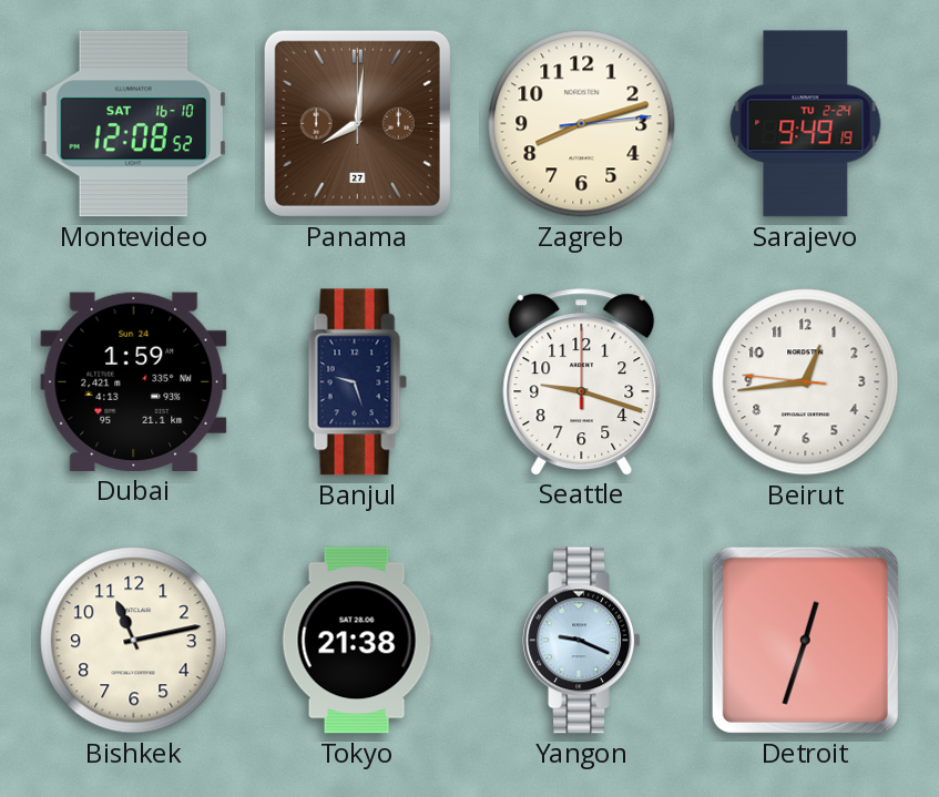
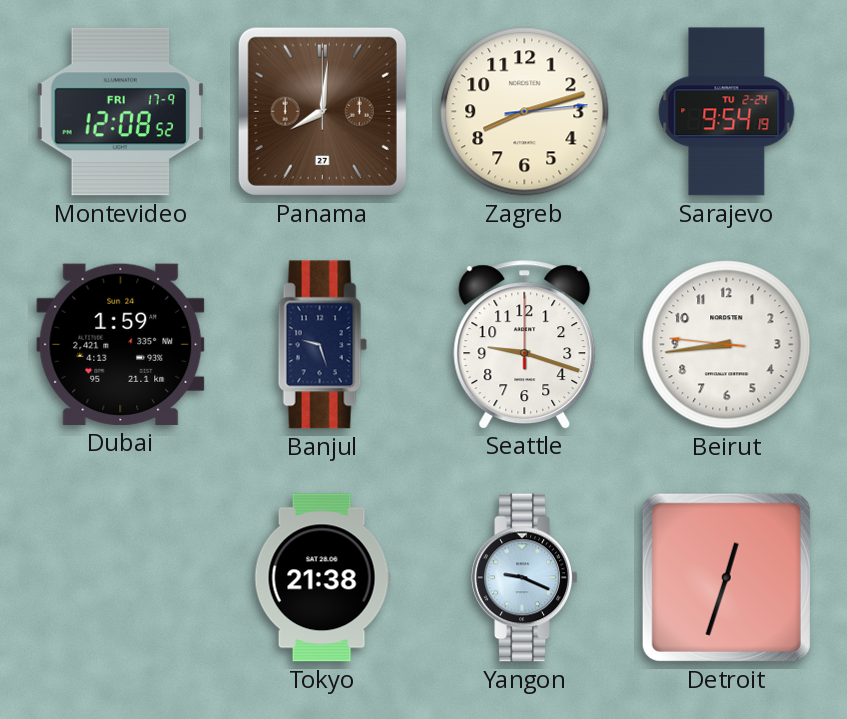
Montevideo date: SAT 16-10 -> FRI 17-9 (120, 112)
Sarajevo: 9:49 -> 9:54 (727, 112)
Beirut: 12:43 -> 8:43 (727, 345)
Bishkek: 11:13 -> none (134, 641)
